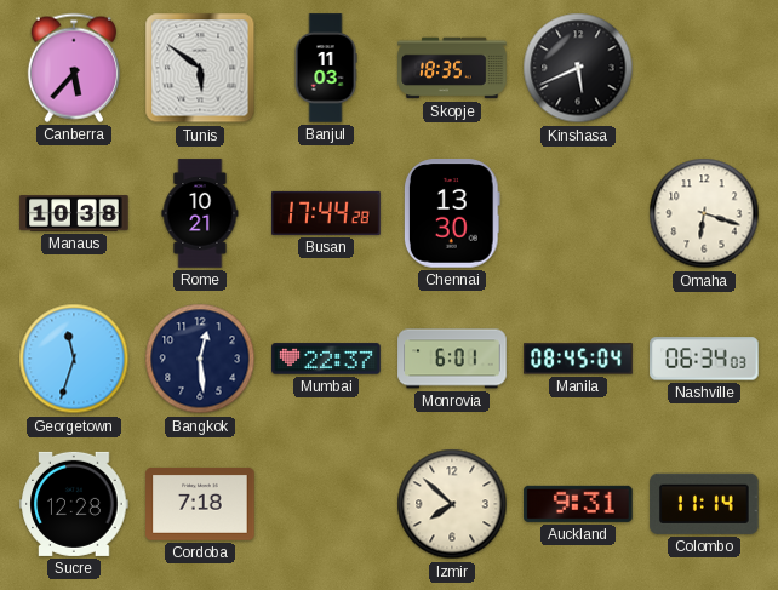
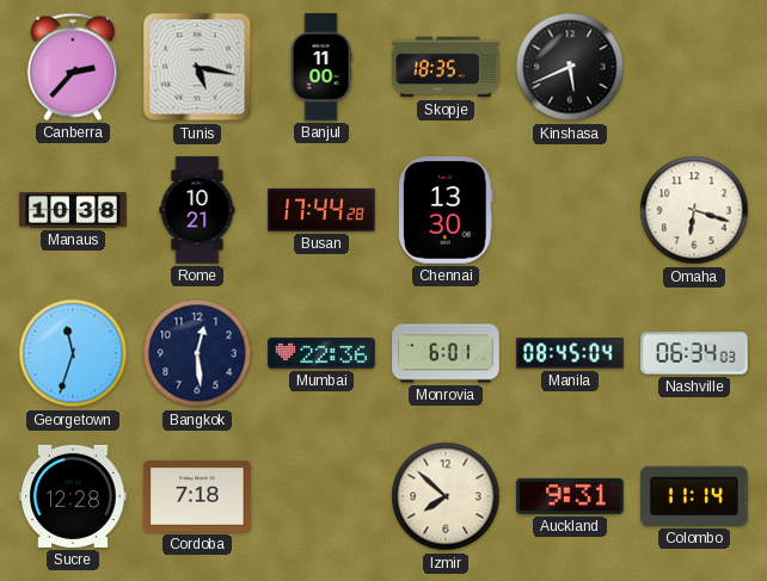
Canberra: 5:37 -> 2:37 (73, 67)
Tunis: 5:51 -> 5:17 (197, 67)
Banjul: 11:03 -> 11:00 (321, 67)
Mumbai: 22:37 -> 22:36 (321, 353)
